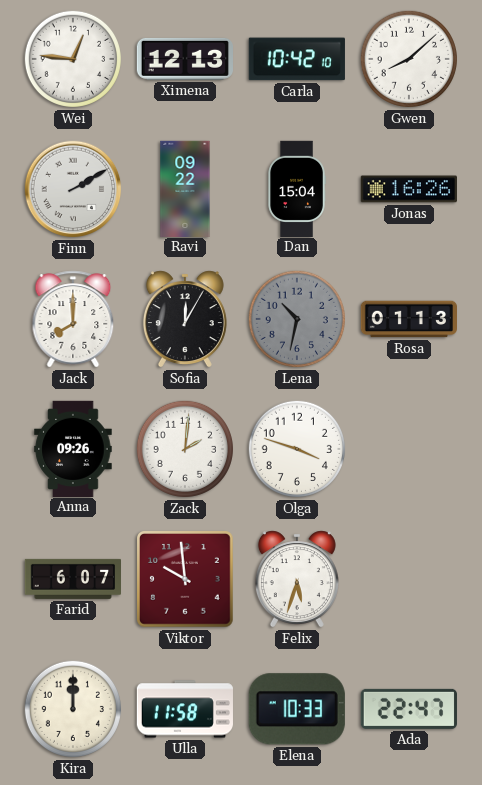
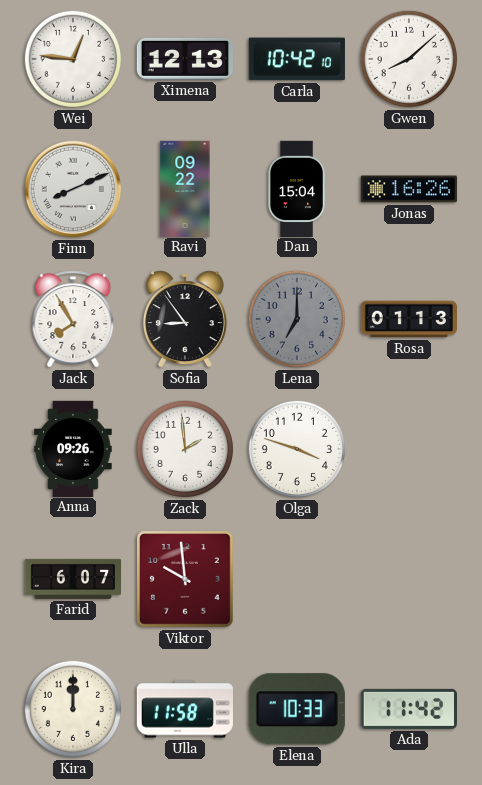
Finn: 2:10 -> 8:11 (73, 189)
Jack: 8:00 -> 7:55 (73, 319)
Sofia: 12:05 -> 8:54 (185, 319)
Lena: 10:32 -> 7:00 (297, 319)
Zack: 2:01 -> 1:59 (185, 449)
Felix: 5:33 -> none (297, 579)
Ada: 22:47 -> 11:42 (409, 709)
